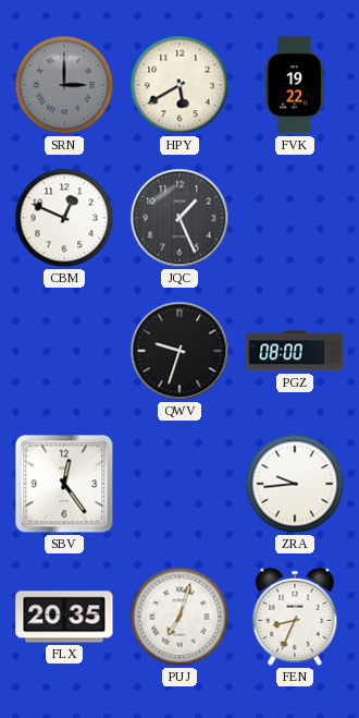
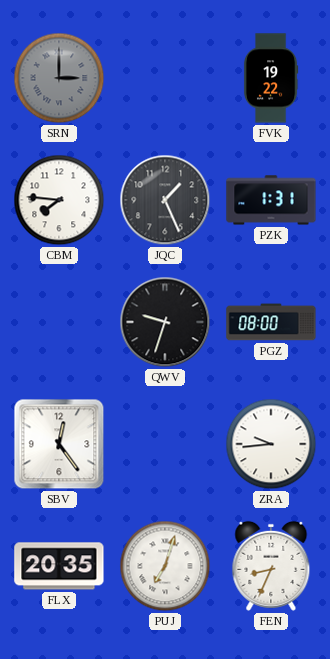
HPY: 5:40 -> none (179, 85)
CBM: 12:49 -> 7:46 (59, 200)
PZK: none -> 1:31 (271, 200)
